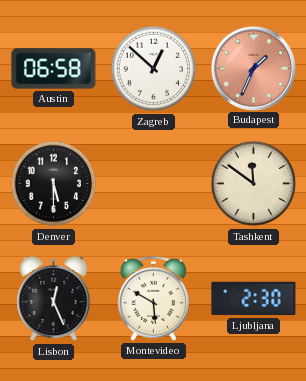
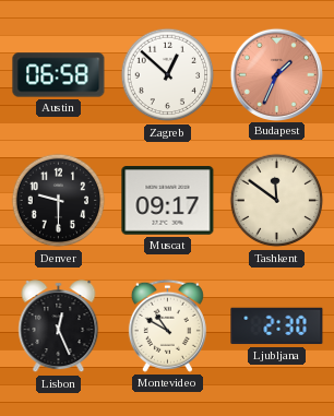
Denver: 5:30 -> 9:30 (59, 201)
Muscat: none -> 09:17 (168, 201)
Montevideo: 5:50 -> 10:50 (167, 325)
